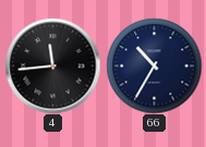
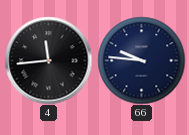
66: 10:35 -> 9:46 (141, 60)
